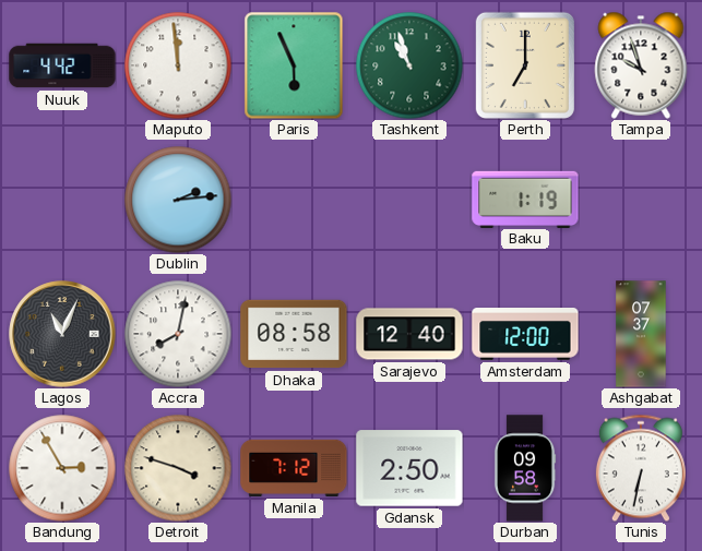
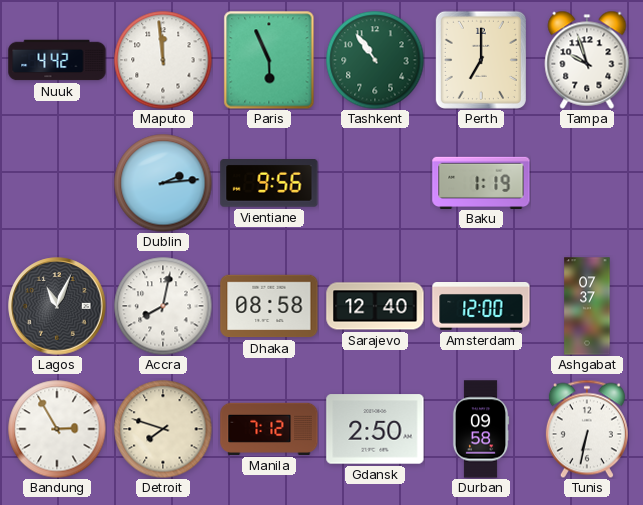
Tashkent: 10:57 -> 10:54 (375, 60)
Vientiane: none -> 9:56 (269, 184)
Detroit: 3:48 -> 7:48 (163, 429)
